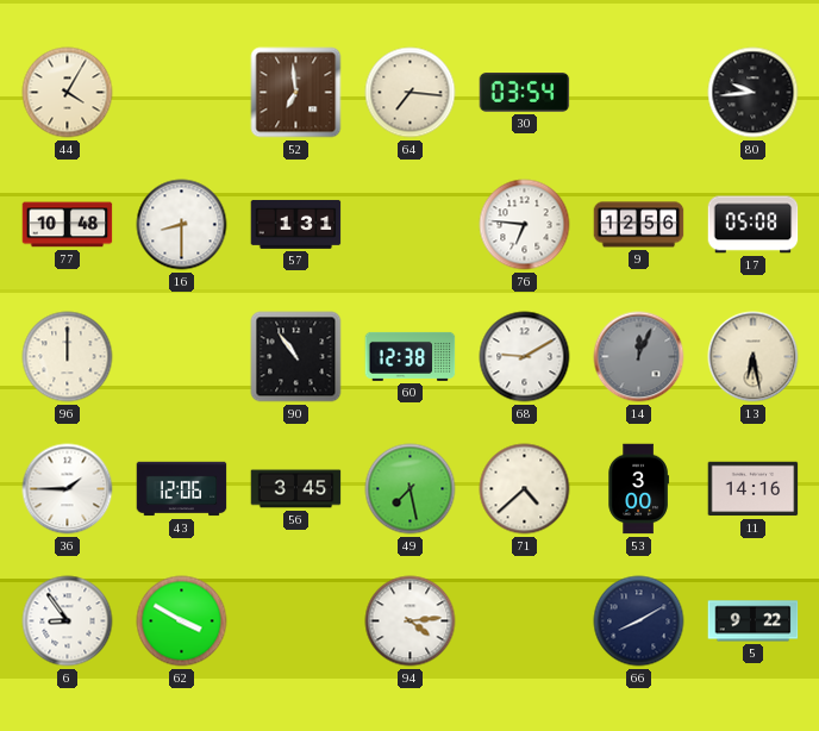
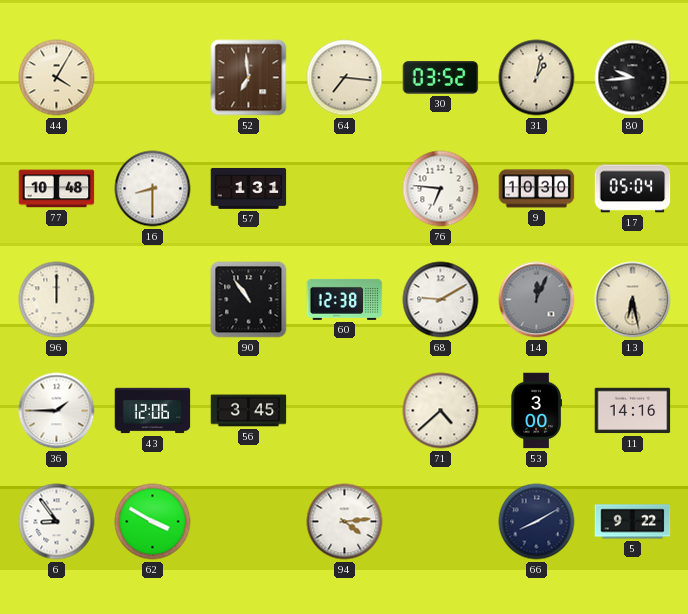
30: 03:54 -> 03:52 (441, 78)
31: none -> 1:02 (537, 78)
9: 12:56 -> 10:30 (537, 189)
17: 05:08 -> 05:04 (633, 189)
49: 7:28 -> none (411, 489)
